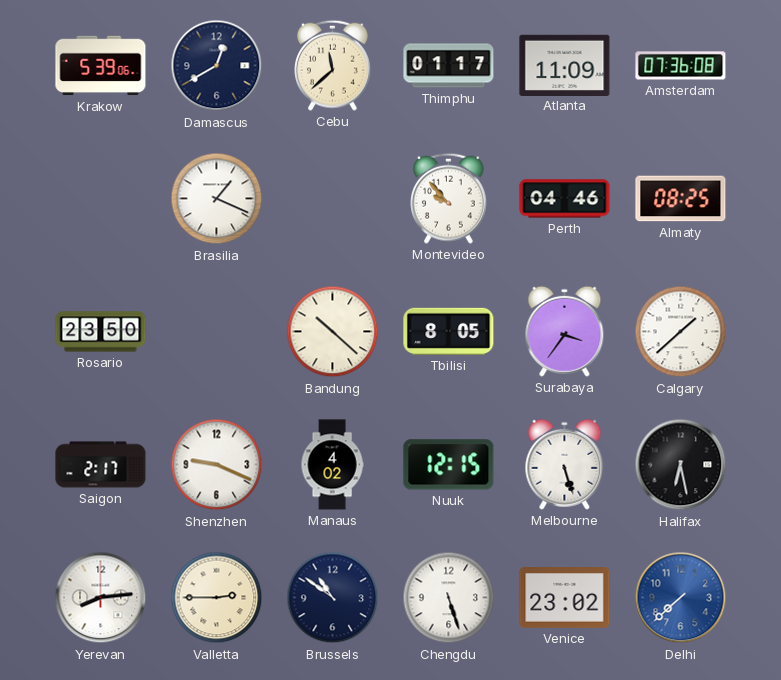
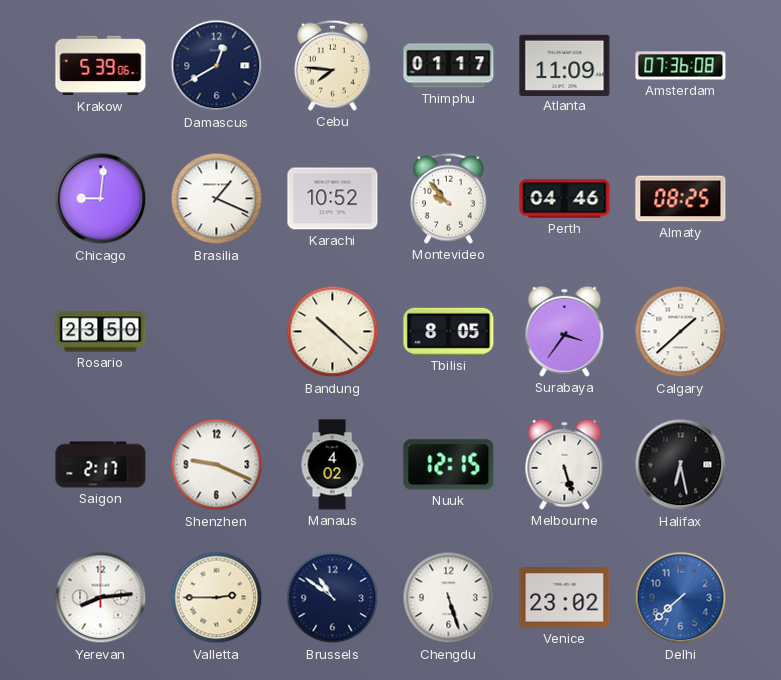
Cebu: 11:38 -> 7:46 (333, 65)
Chicago: none -> 9:01 (101, 199)
Karachi: none -> 10:52 (333, 199)
